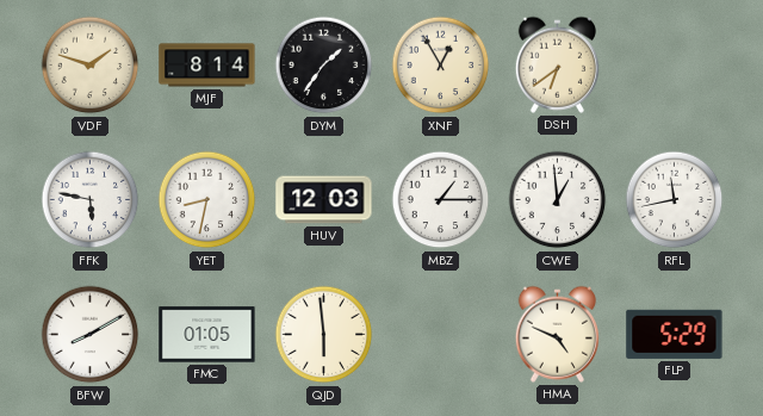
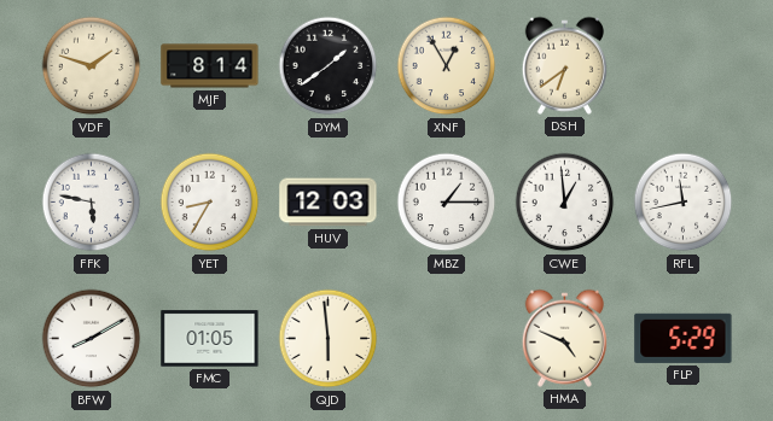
DYM: 1:36 -> 1:39 (329, 66)
YET: 8:32 -> 8:35 (210, 203)
